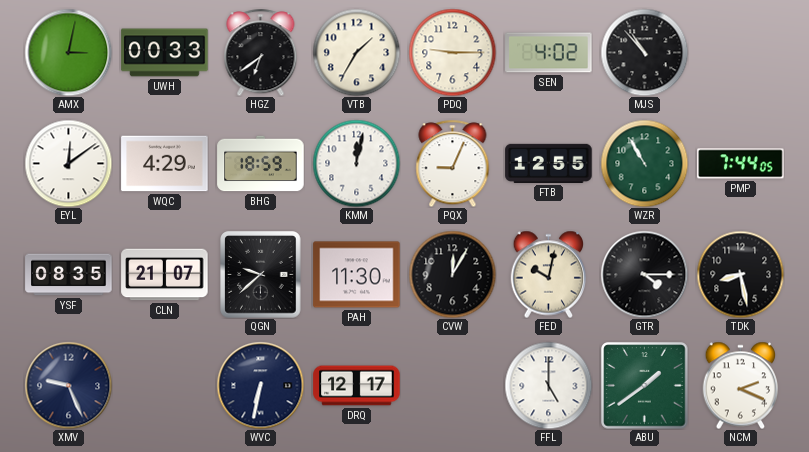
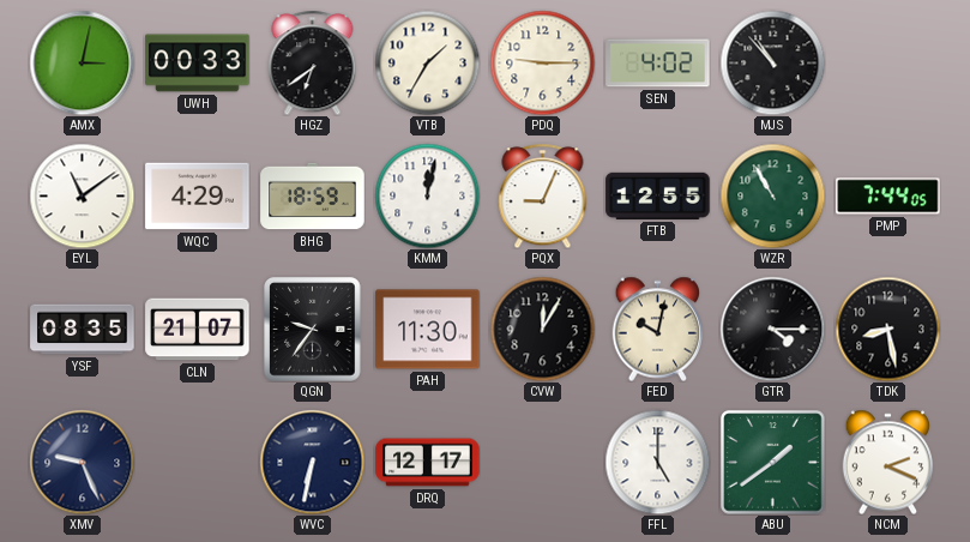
EYL: 12:09 -> 11:09 (82, 195)
QGN: 9:38 -> 9:36 (313, 330)
